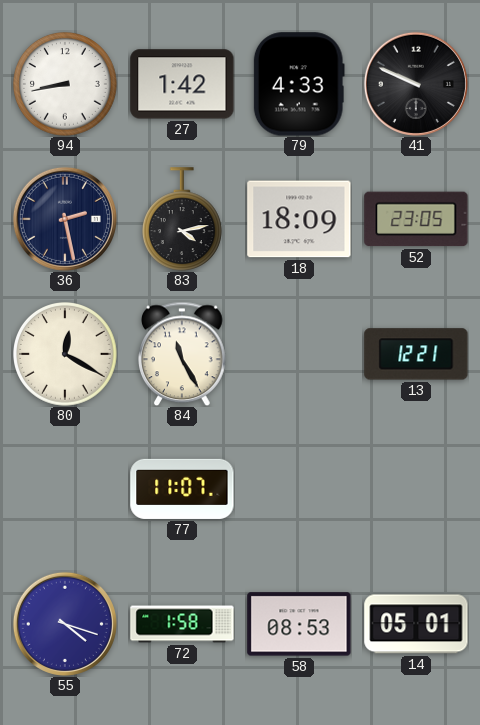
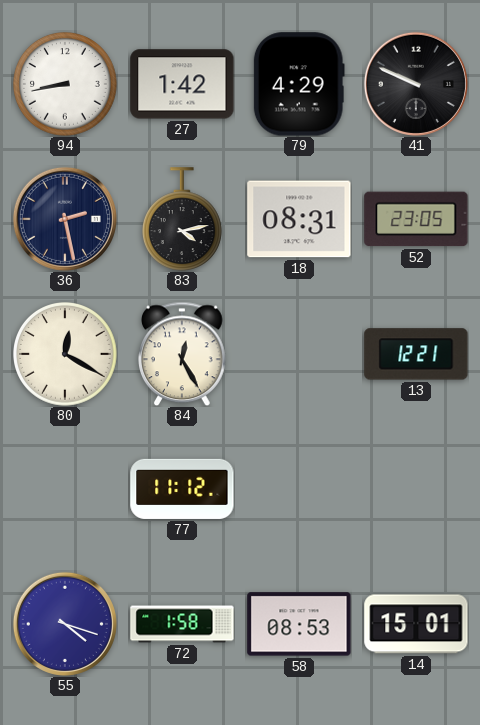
79: 4:33 -> 4:29 (299, 84)
18: 18:09 -> 08:31 (299, 219)
84: 11:25 -> 12:25 (183, 354)
77: 11:07 -> 11:12 (182, 489)
14: 05:01 -> 15:01 (416, 624)
